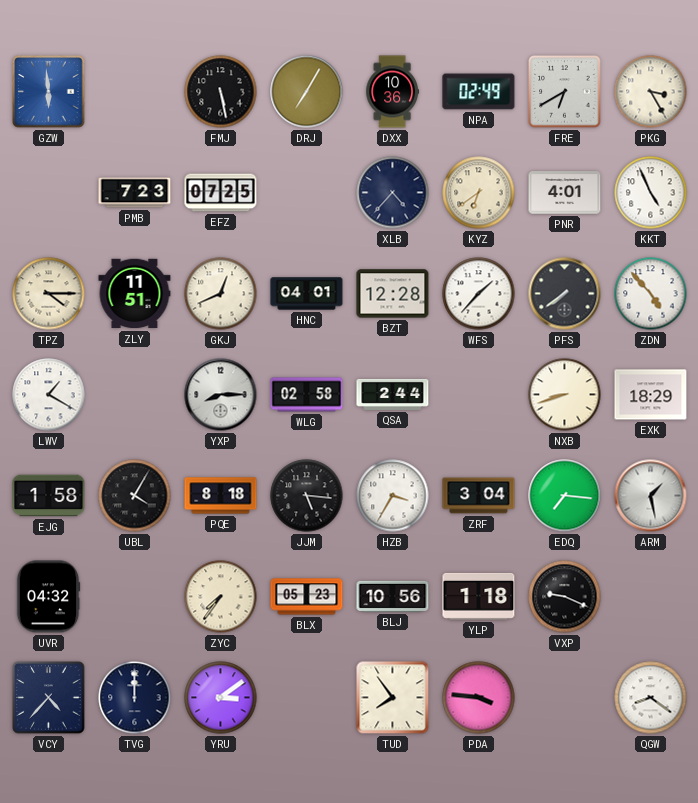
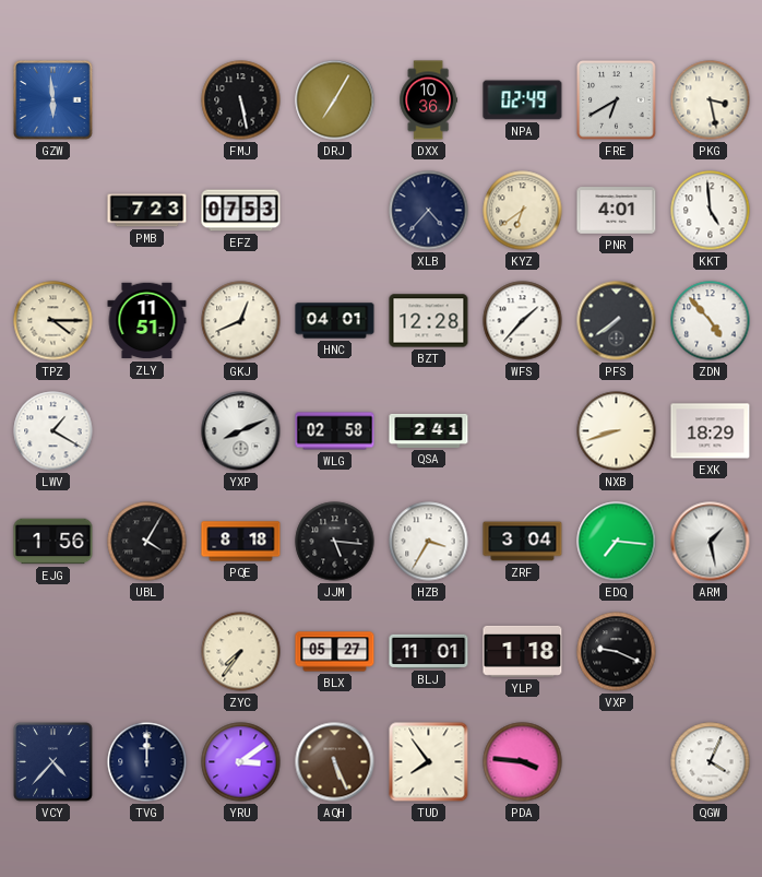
PKG: 3:25 -> 3:28 (711, 100)
EFZ: 07:25 -> 07:53 (241, 211)
KKT: 4:56 -> 4:59 (711, 211)
YXP: 8:15 -> 8:11 (241, 431)
QSA: 2:44 -> 2:41 (429, 430)
EJG: 1:58 -> 1:56 (53, 542)
UVR: 04:32 -> none (48, 597)
BLX: 05:23 -> 05:27 (335, 652)
BLJ: 10:56 -> 11:01 (429, 651)
AQH: none -> 5:26 (335, 762)
QGW: 8:21 -> 4:04 (711, 762)
